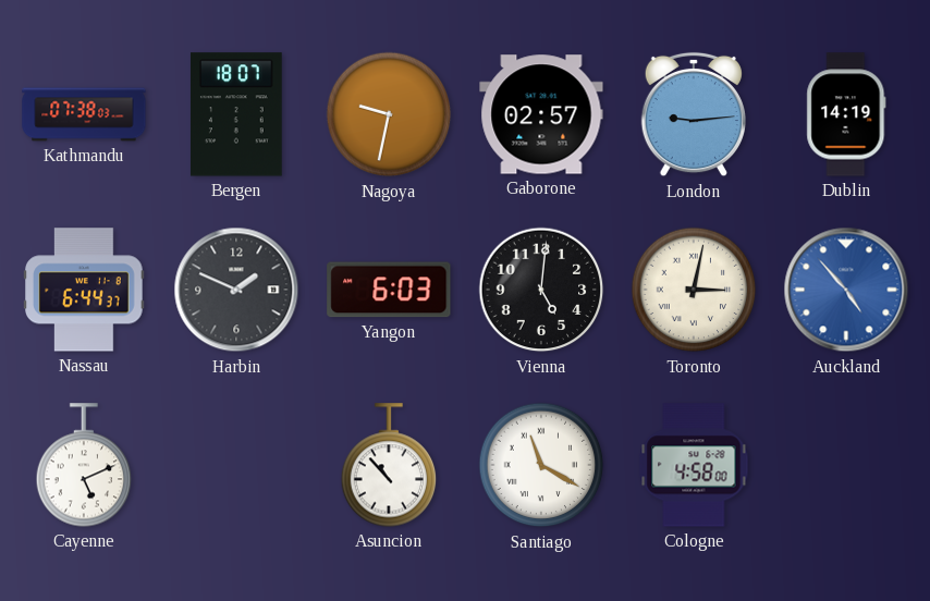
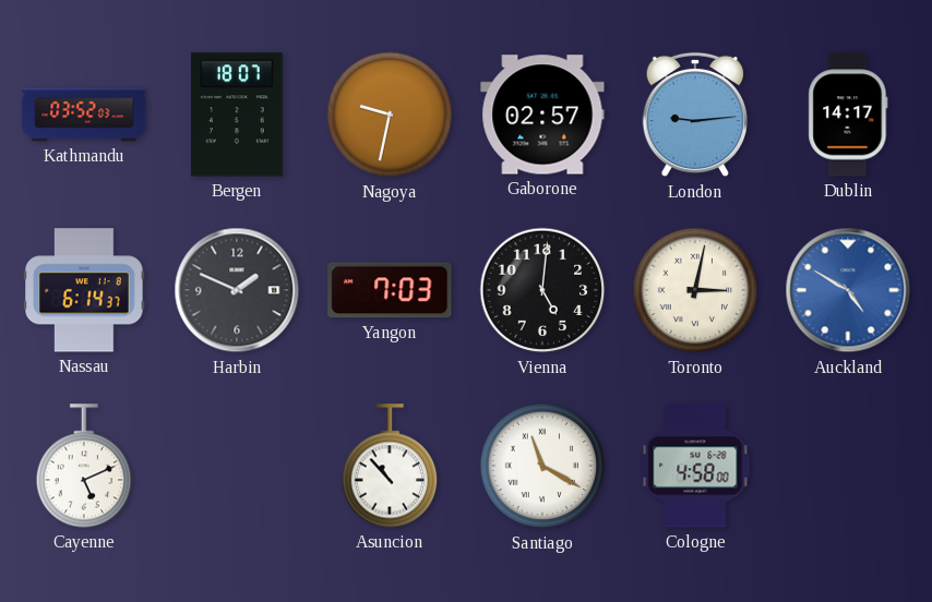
Kathmandu: 07:38 -> 03:52 (84, 115)
Dublin: 14:19 -> 14:17 (848, 115)
Nassau: 6:44 -> 6:14 (85, 290)
Yangon: 6:03 -> 7:03 (390, 290)
Auckland: 4:53 -> 4:50 (848, 290)
